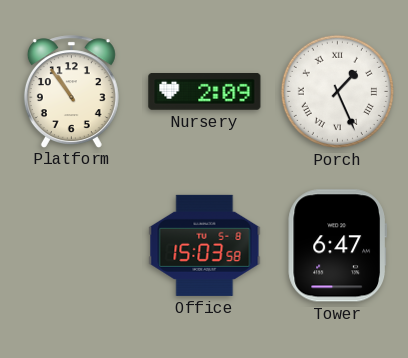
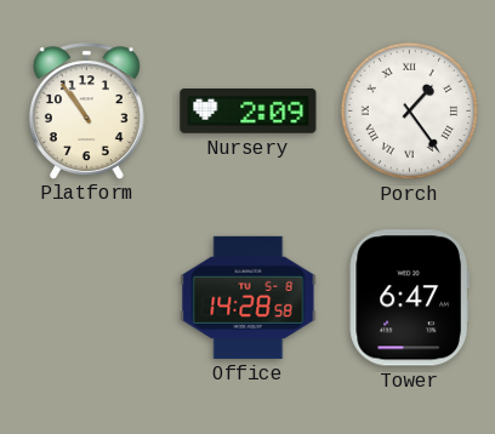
Porch: 1:26 -> 1:24 (409, 110)
Office: 15:03 -> 14:28 (249, 297)
